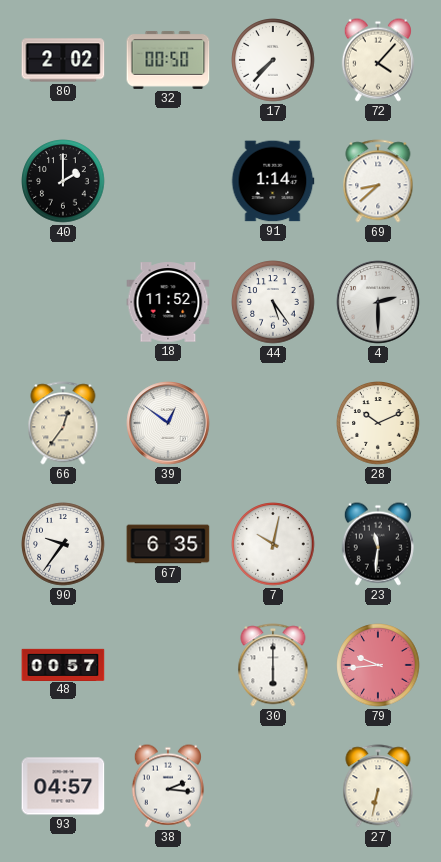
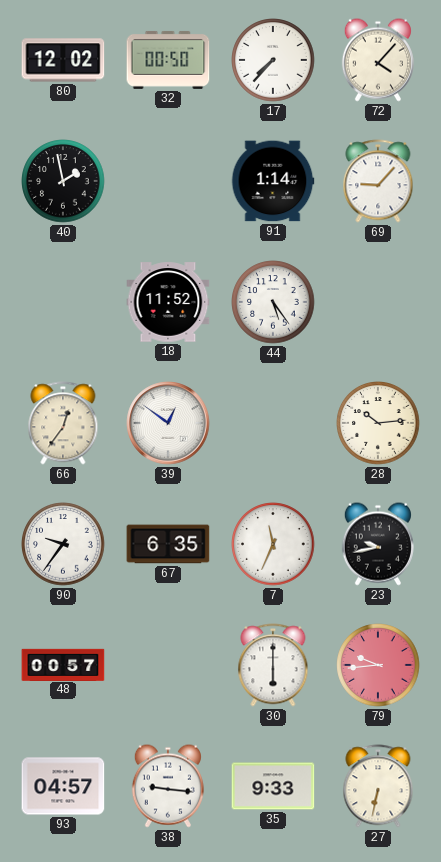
80: 2:02 -> 12:02 (63, 60)
40: 2:00 -> 1:58 (63, 181)
69: 8:38 -> 9:07 (378, 181)
4: 2:30 -> none (378, 302)
28: 10:11 -> 10:14 (378, 423)
7: 10:02 -> 11:34 (273, 544)
23: 11:31 -> 9:43 (378, 544)
38: 2:16 -> 9:16 (168, 786)
35: none -> 9:33 (273, 786)
